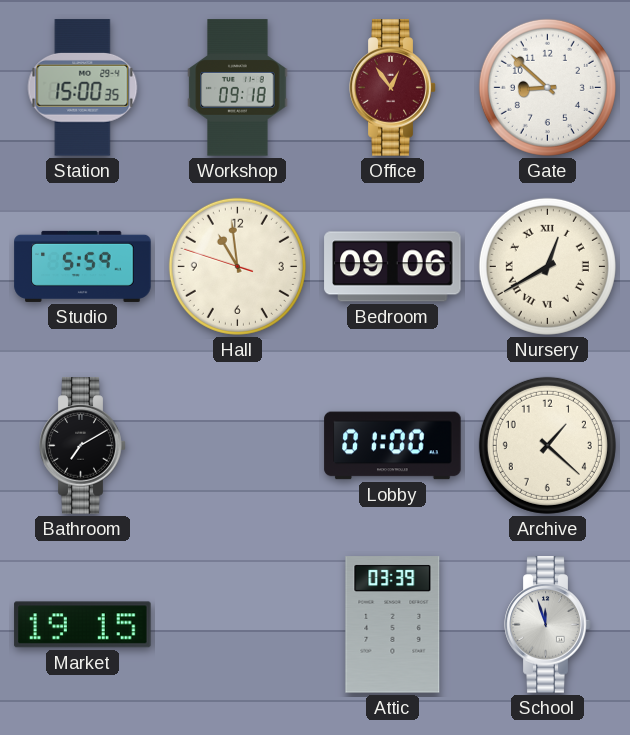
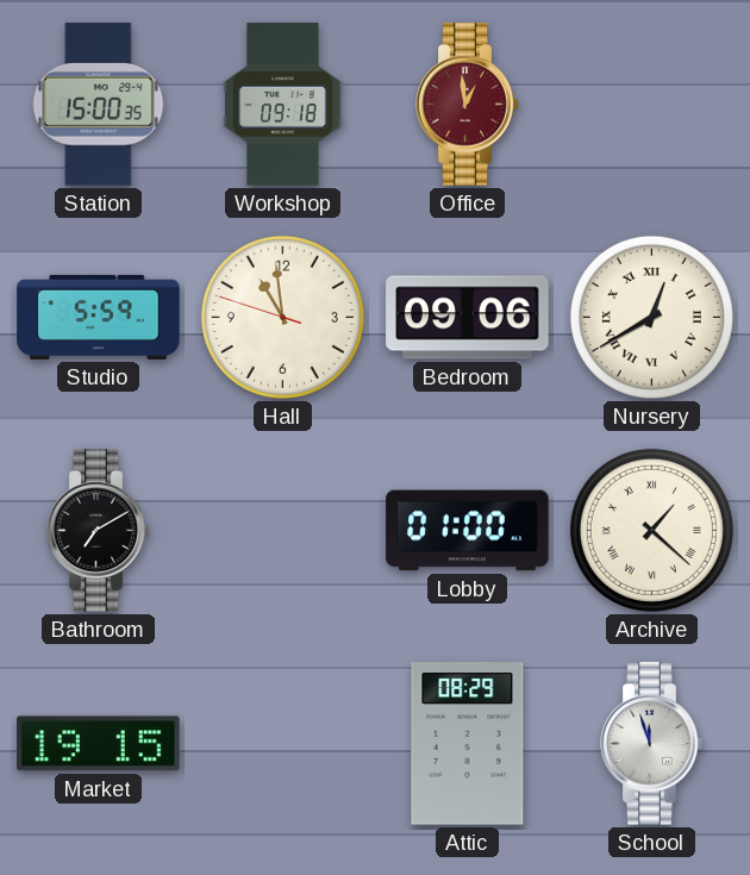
Office: 12:54 -> 12:59 (468, 105)
Gate: 8:52 -> none (547, 87)
Archive numerals: Arabic -> Roman (651, 530)
Attic: 03:39 -> 08:29 (468, 744)
